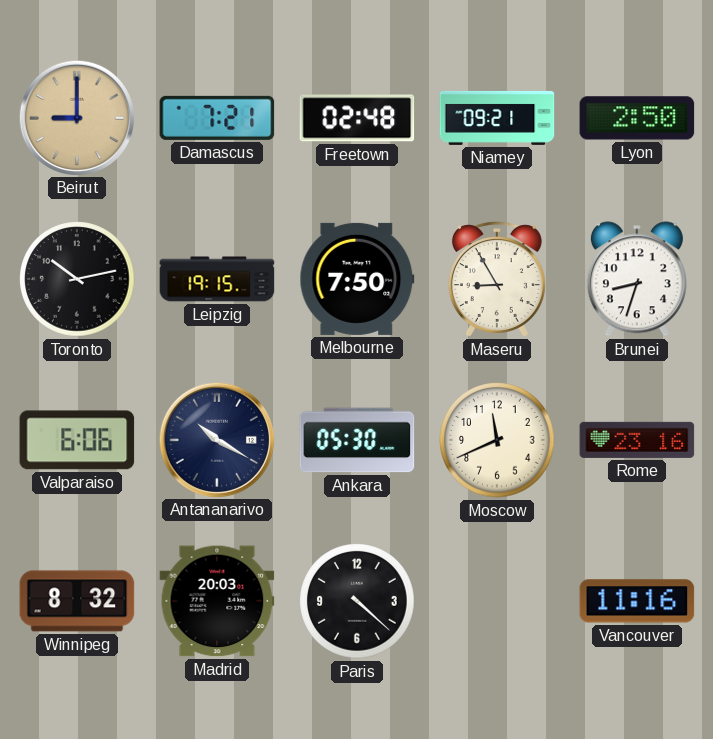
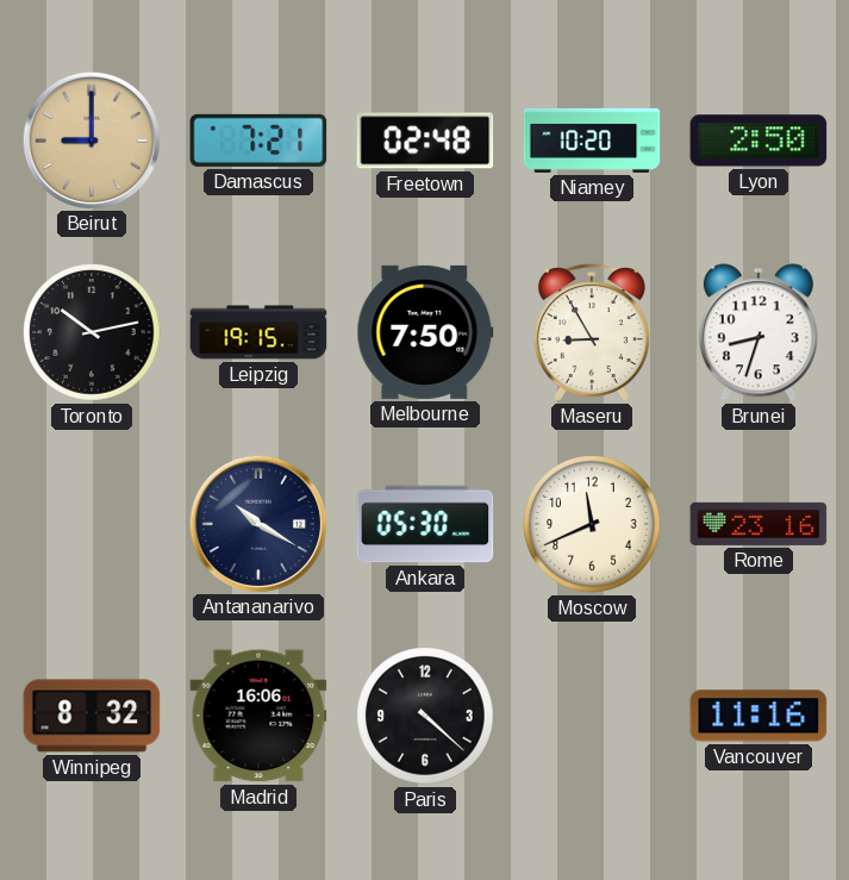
Niamey: 09:21 -> 10:20 (592, 141)
Valparaiso: 6:06 -> none (77, 440)
Madrid: 20:03 -> 16:06 (258, 716)
